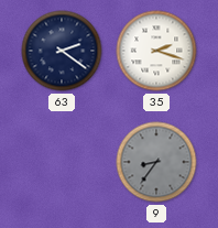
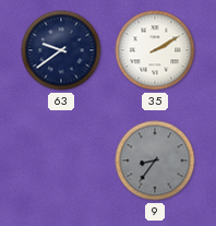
63: 2:21 -> 9:39 (61, 50)
35: 2:18 -> 2:10 (155, 50)
